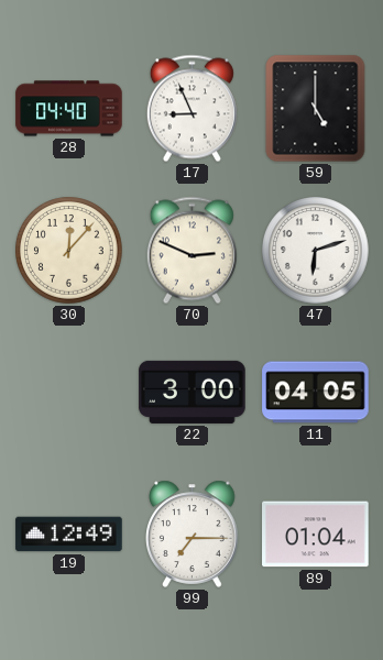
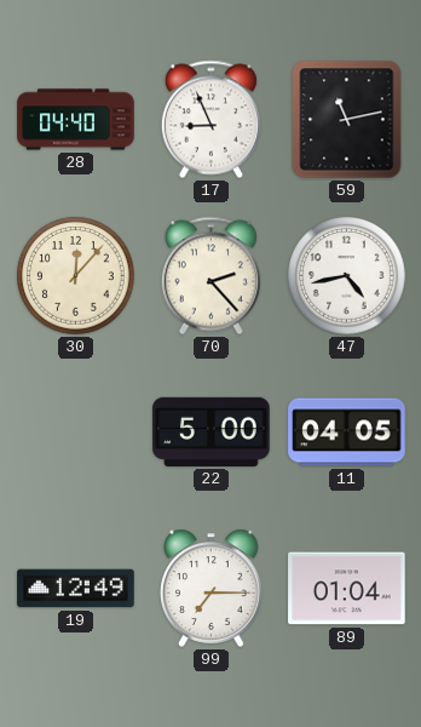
59: 5:00 -> 11:13 (347, 120)
70: 2:49 -> 2:23 (211, 276)
47: 6:12 -> 4:43 (347, 276)
22: 3:00 -> 5:00 (212, 431)
